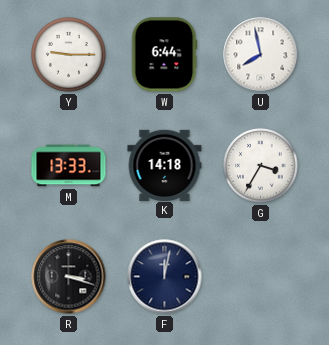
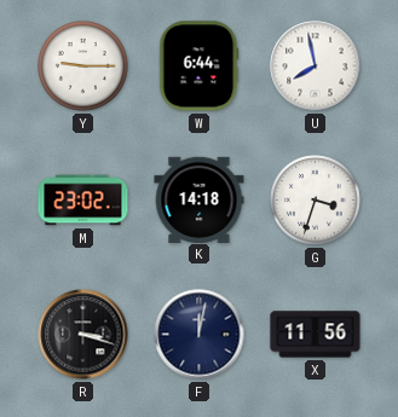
M: 13:33 -> 23:02 (83, 201)
G: 3:35 -> 3:33 (316, 201)
X: none -> 11:56 (316, 335)
